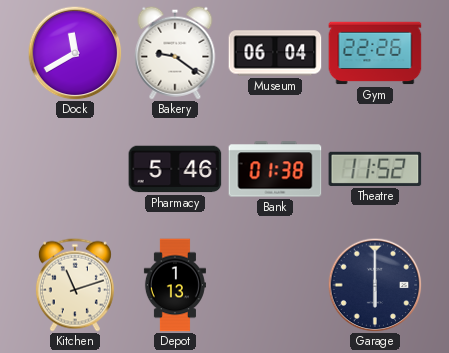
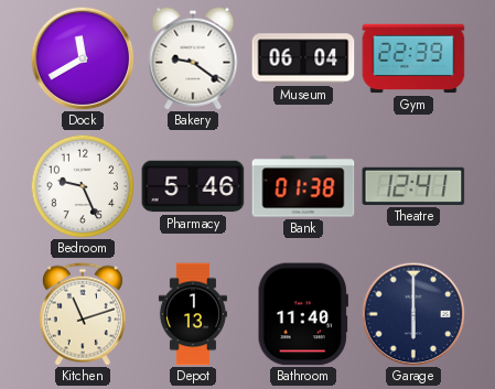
Gym: 22:26 -> 22:39 (413, 58)
Bedroom: none -> 9:26 (83, 186)
Theatre: 11:52 -> 12:41 (413, 186)
Bathroom: none -> 11:40 (303, 314)
